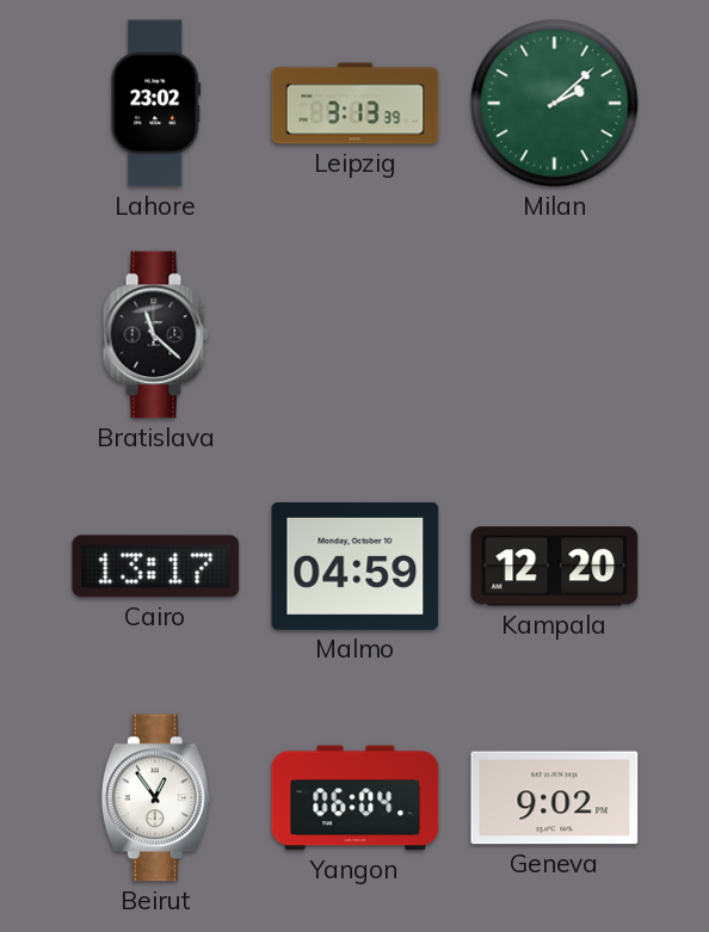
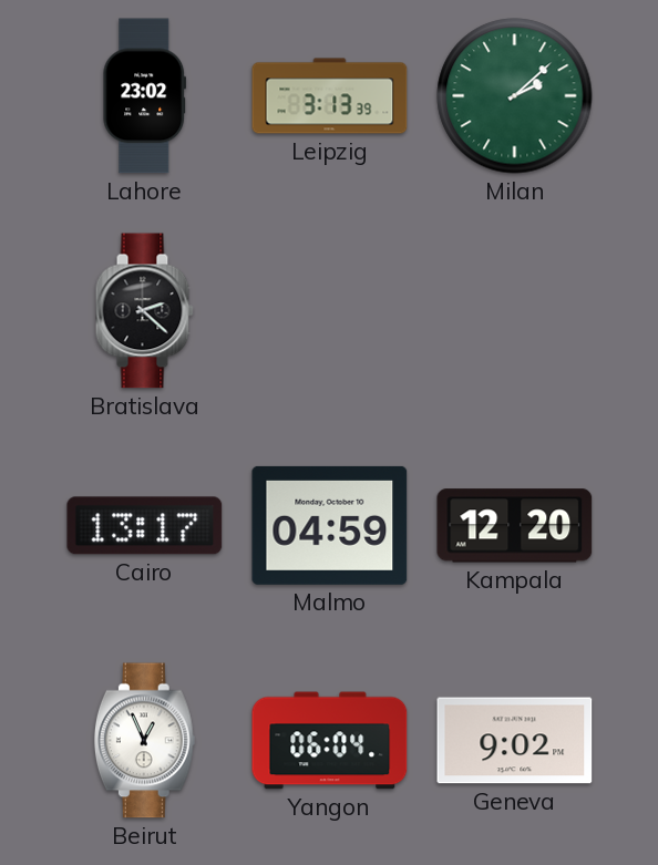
Bratislava: 11:22 -> 2:22 (144, 311)
Beirut: 12:54 -> 12:56 (144, 741)
